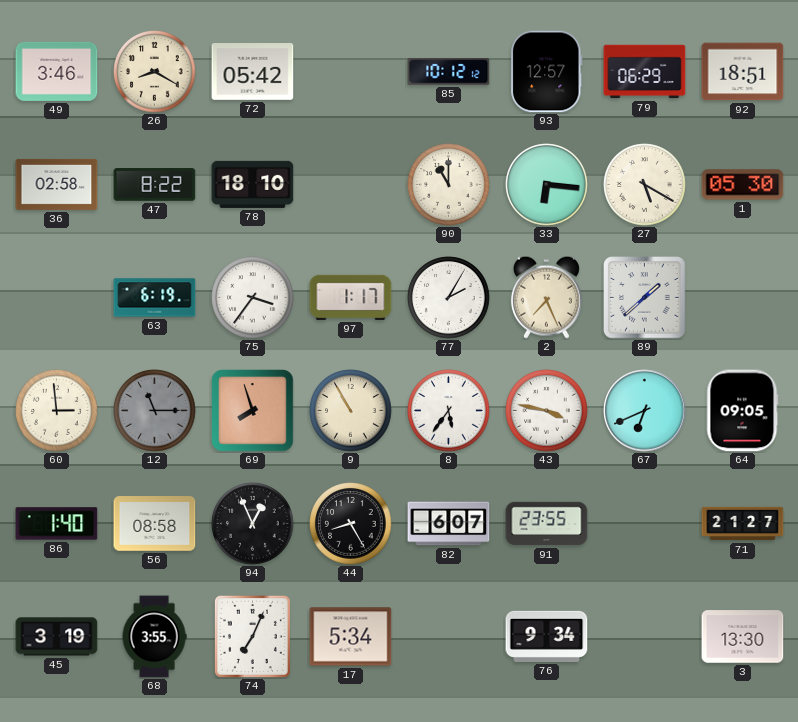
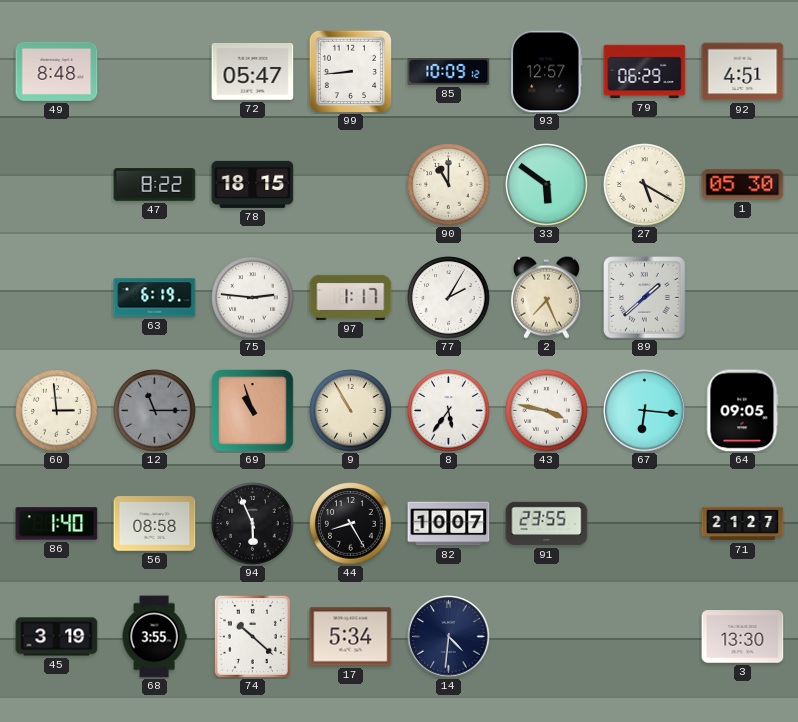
49: 3:46 -> 8:48 (57, 71)
26: 8:20 -> none (155, 72)
72: 05:42 -> 05:47 (253, 72)
99: none -> 8:44 (350, 71)
85: 10:12 -> 10:09 (449, 72)
92: 18:51 -> 4:51 (743, 72)
36: 02:58 -> none (57, 184)
78: 18:10 -> 18:15 (253, 184)
33: 6:16 -> 5:51 (547, 185)
75: 3:36 -> 2:46 (253, 298)
69: 7:57 -> 10:57 (253, 411)
67: 6:41 -> 6:16 (645, 411)
94: 12:56 -> 5:56 (253, 524)
82: 6:07 -> 10:07 (449, 524)
74: 7:04 -> 10:22 (252, 636)
14: none -> 4:31 (449, 637)
76: 9:34 -> none (547, 636)
